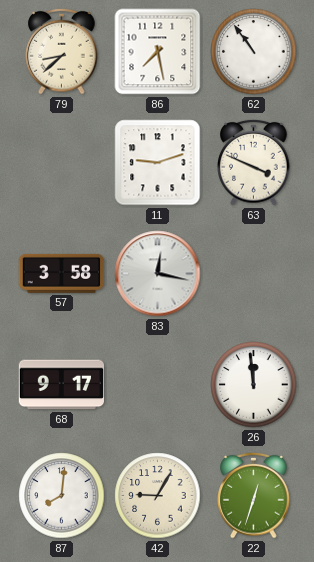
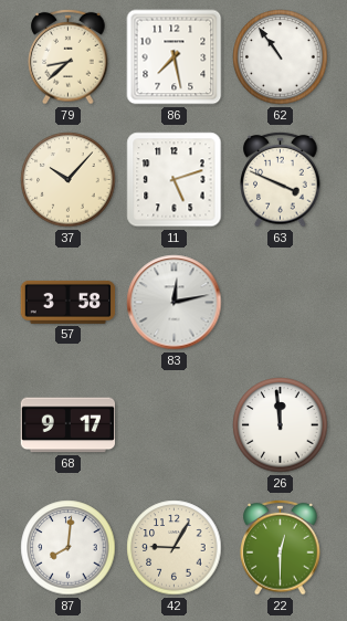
37: none -> 10:07 (69, 180)
11: 9:12 -> 5:12 (175, 180)
83: 12:17 -> 12:13 (175, 303)
22: 12:33 -> 12:30 (281, 547)
